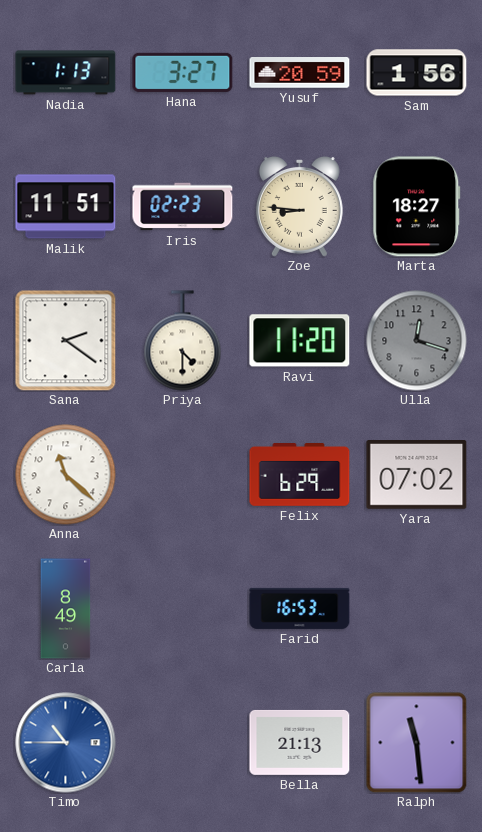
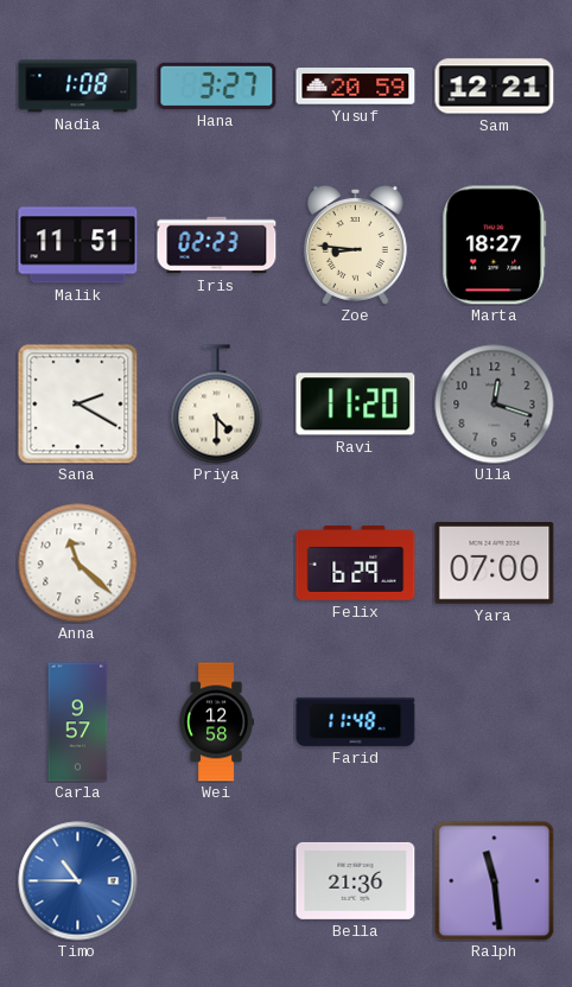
Nadia: 1:13 -> 1:08 (78, 87)
Sam: 1:56 -> 12:21 (495, 87)
Sana: 2:21 -> 2:20 (78, 405)
Yara: 07:02 -> 07:00 (495, 563)
Carla: 8:49 -> 9:57 (78, 722)
Wei: none -> 12:58 (217, 722)
Farid: 16:53 -> 11:48 (356, 721)
Bella: 21:13 -> 21:36 (356, 880)
